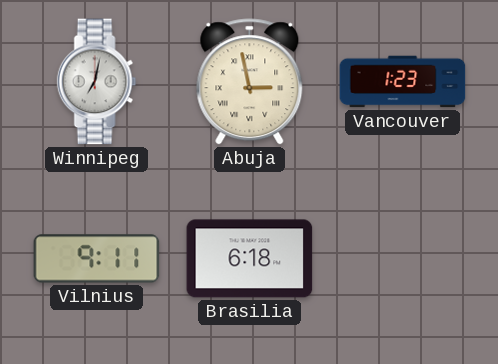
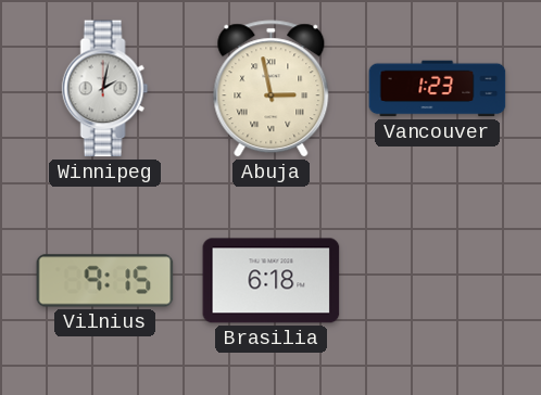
Winnipeg: 7:02 -> 2:02 (105, 89)
Vilnius: 9:11 -> 9:15 (105, 281)
